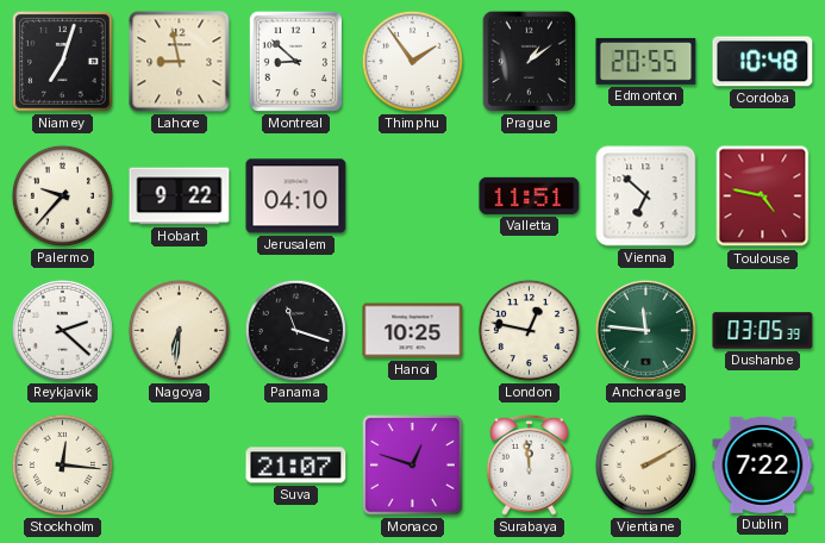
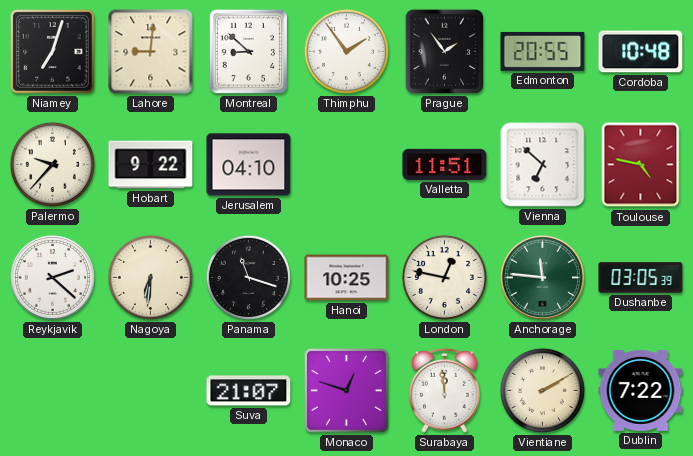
Lahore: 8:58 -> 9:01 (151, 52)
Prague: 1:09 -> 1:54 (444, 51)
Stockholm: 12:16 -> none (62, 464)
